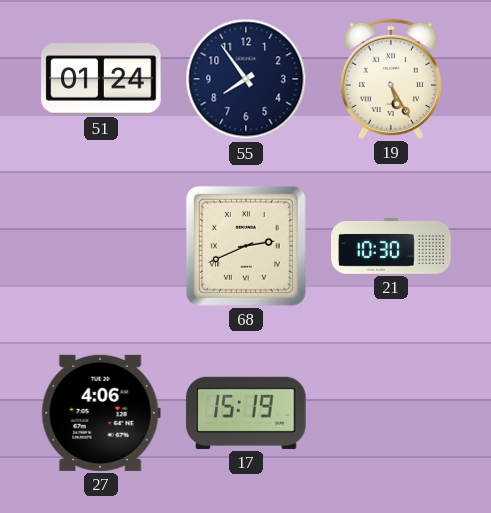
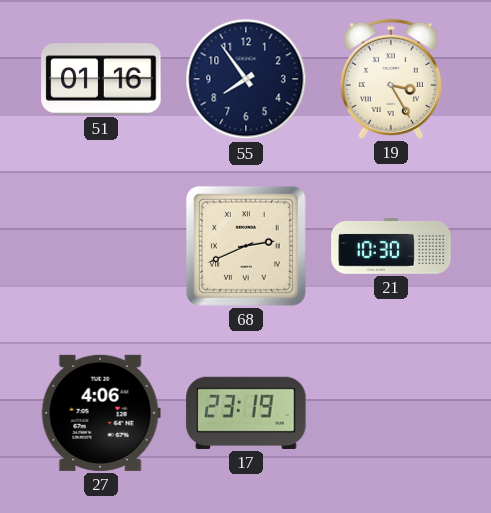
51: 01:24 -> 01:16 (101, 79)
19: 5:25 -> 3:25 (391, 79)
17: 15:19 -> 23:19 (246, 413)
